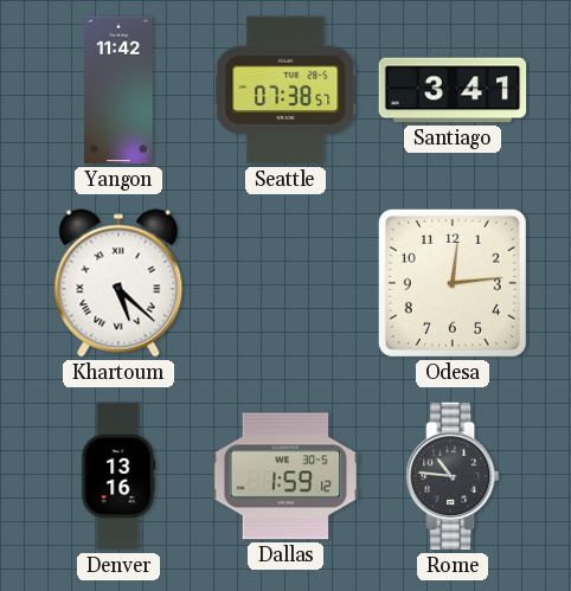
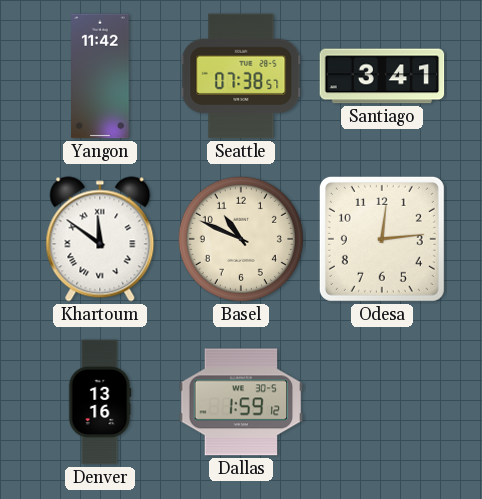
Khartoum: 5:22 -> 11:51 (100, 239)
Basel: none -> 10:49 (241, 239)
Rome: 10:46 -> none (453, 476)
